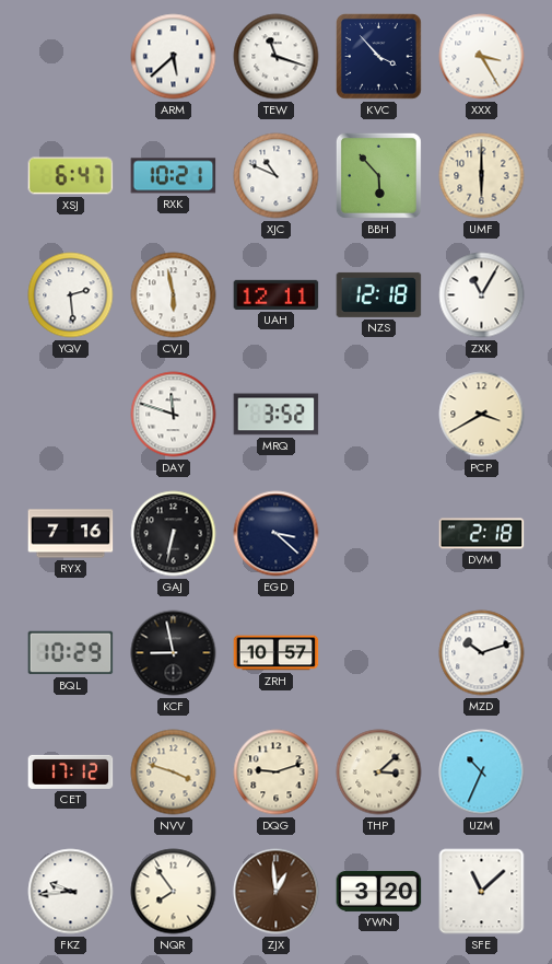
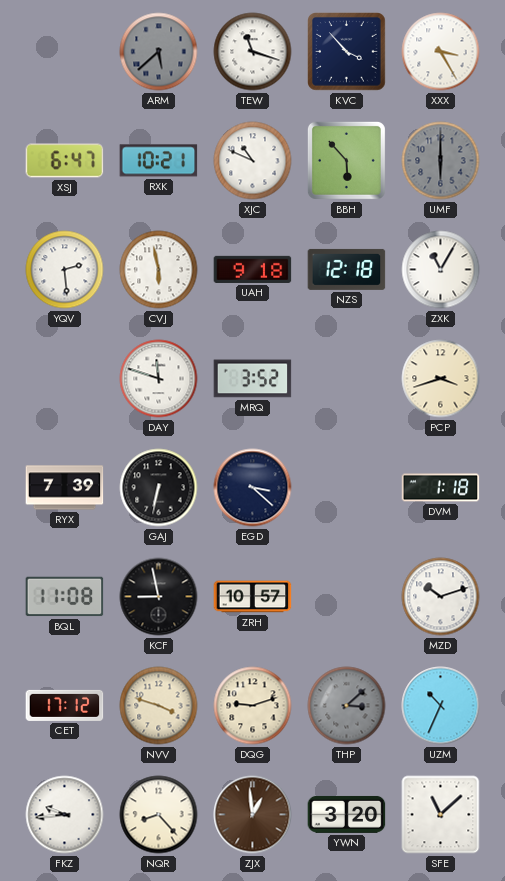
ARM dial: white -> grey (159, 52)
UMF dial: cream -> grey (441, 161)
UAH: 12:11 -> 9:18 (253, 269)
PCP: 3:40 -> 3:42 (441, 379)
RYX: 7:16 -> 7:39 (65, 488)
DVM: 2:18 -> 1:18 (441, 488)
BQL: 10:29 -> 11:08 (65, 597)
THP dial: cream -> grey (347, 706)
NQR: 7:54 -> 8:23 (159, 815)
